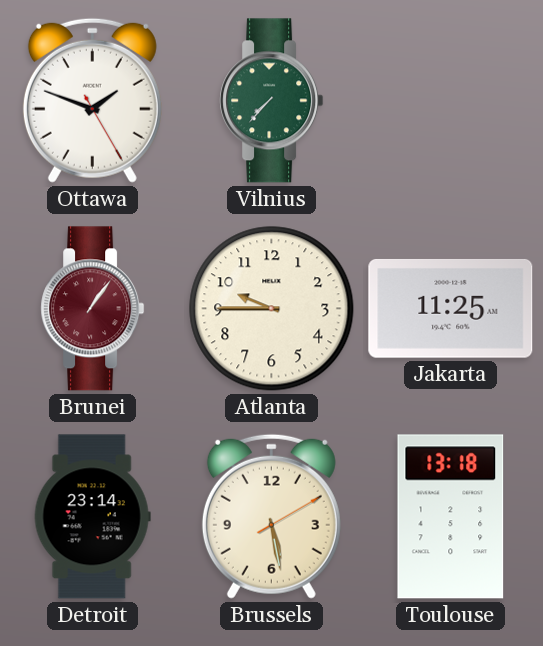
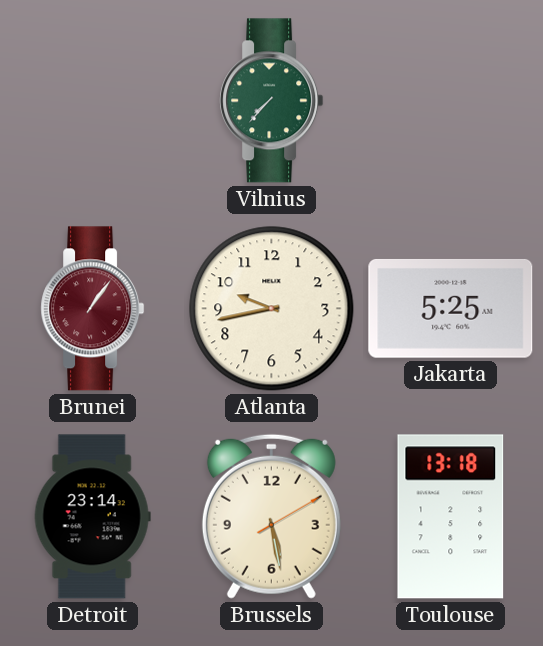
Ottawa: 1:48 -> none (92, 100)
Atlanta: 9:45 -> 9:43 (272, 309)
Jakarta: 11:25 -> 5:25 (451, 308)
